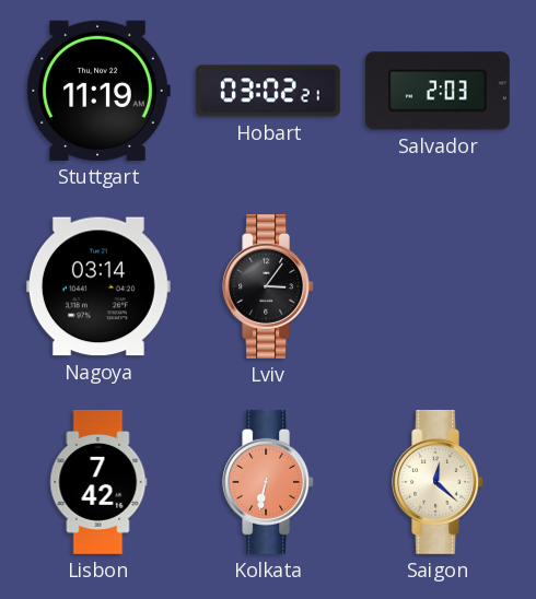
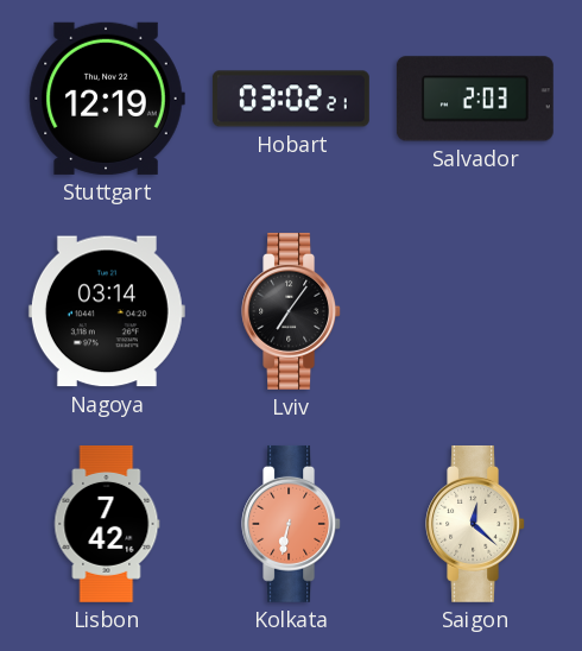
Stuttgart: 11:19 -> 12:19 (107, 99)
Lviv: 3:06 -> 7:06 (291, 311)
